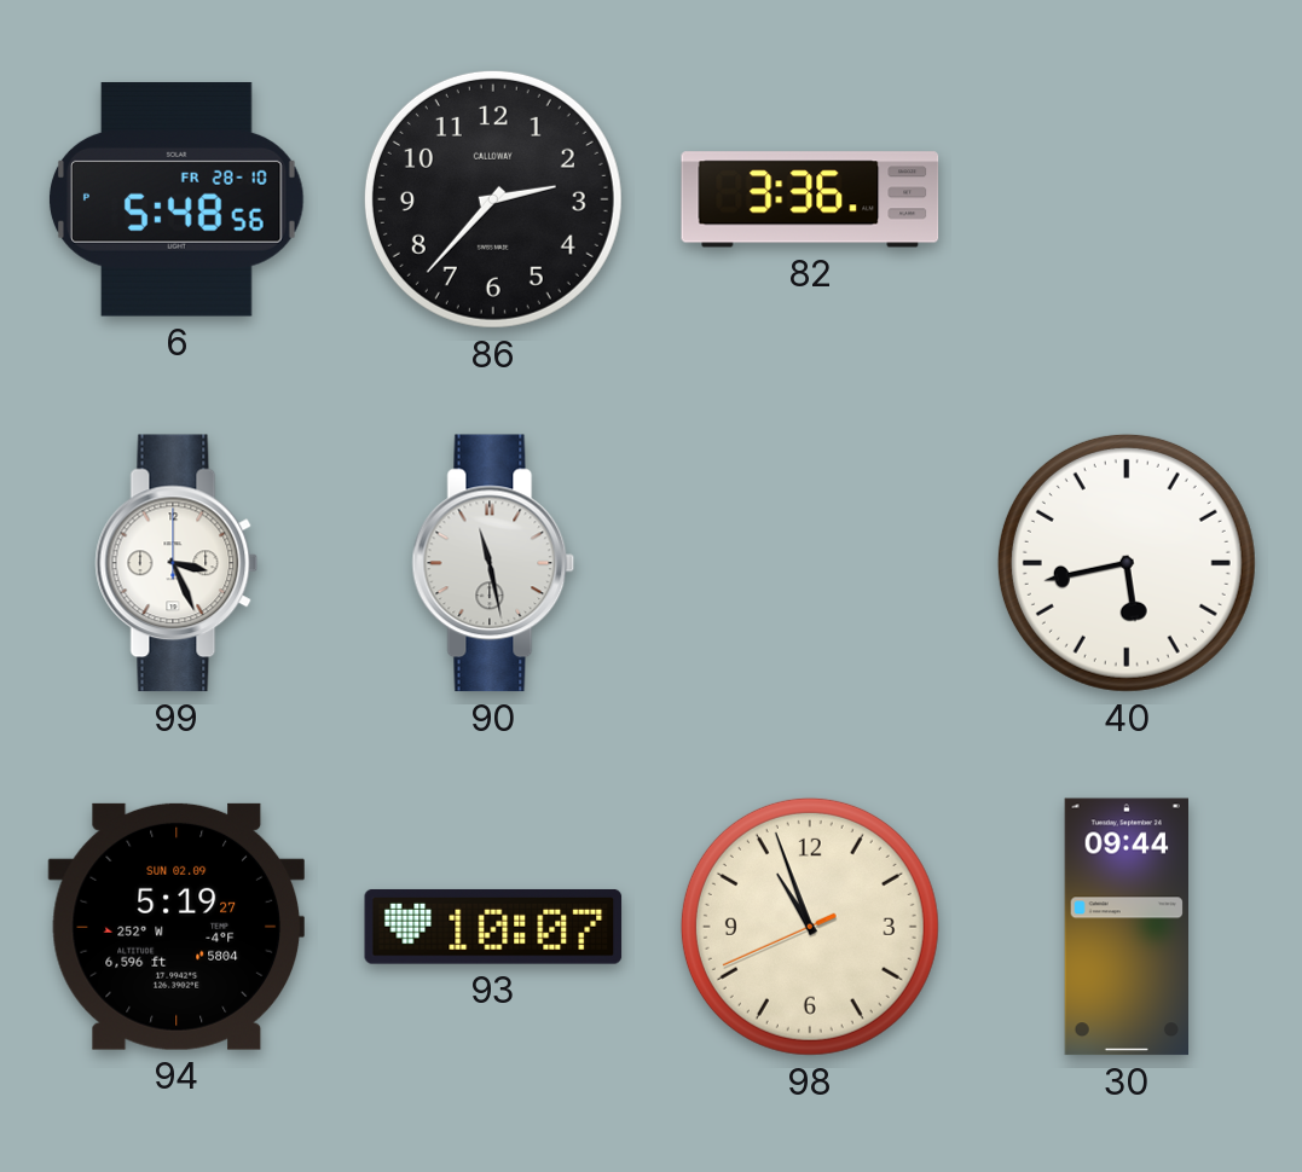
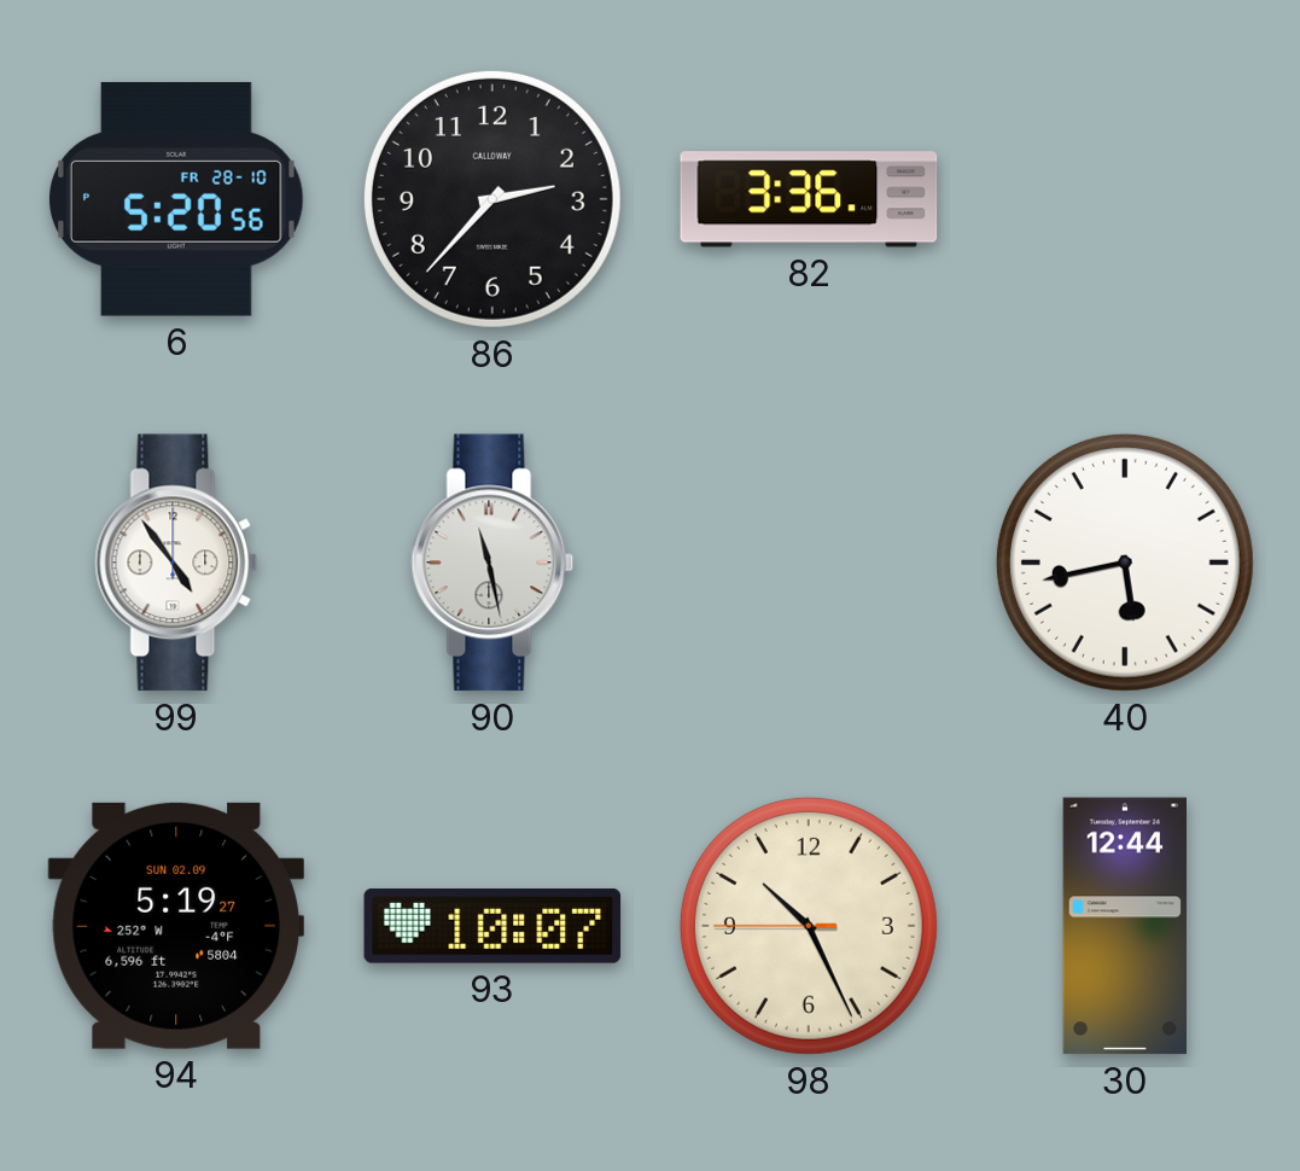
6: 5:48 -> 5:20 (176, 199)
99: 3:26 -> 4:54 (176, 563)
98: 10:56 -> 10:25 (809, 926)
30: 09:44 -> 12:44 (1124, 926)
